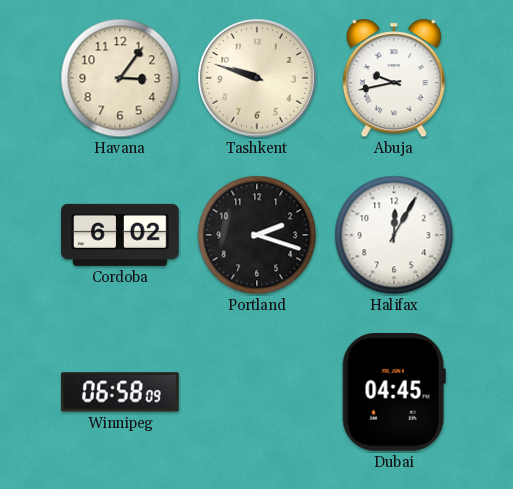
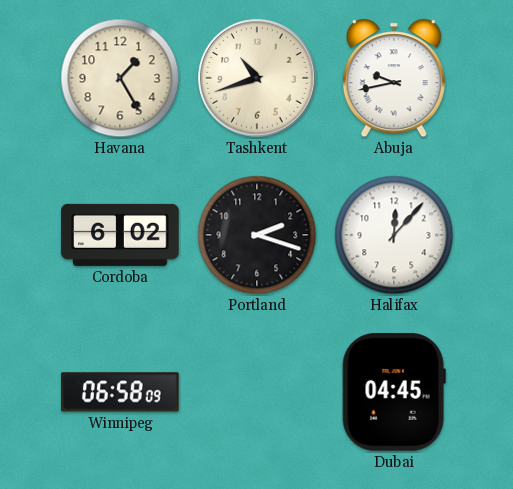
Havana: 3:06 -> 1:25 (120, 78)
Tashkent: 9:48 -> 10:42 (257, 78)
Halifax: 12:05 -> 12:07 (394, 235)
